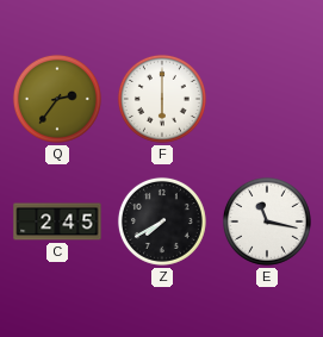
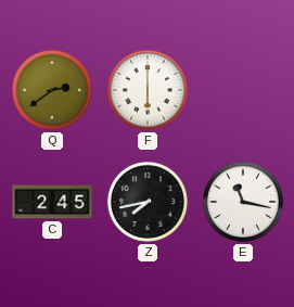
Q: 2:36 -> 2:39 (52, 90)
Z: 7:40 -> 7:43 (148, 202)
